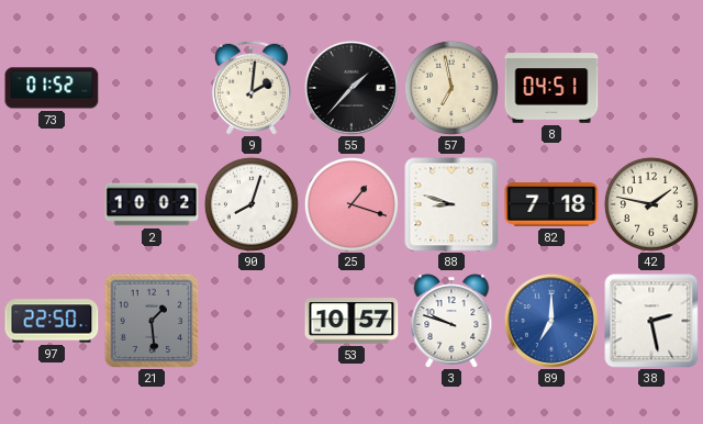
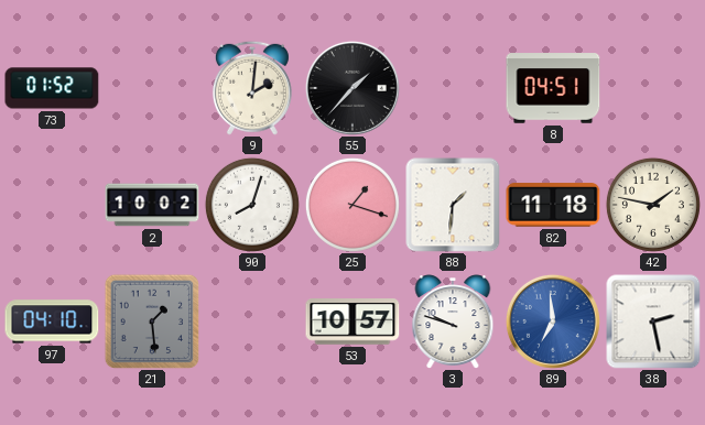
57: 6:58 -> none (451, 88)
88: 8:48 -> 1:31 (453, 205)
82: 7:18 -> 11:18 (553, 205)
97: 22:50 -> 04:10 (52, 322)
89: 7:00 -> 6:59 (553, 322)
